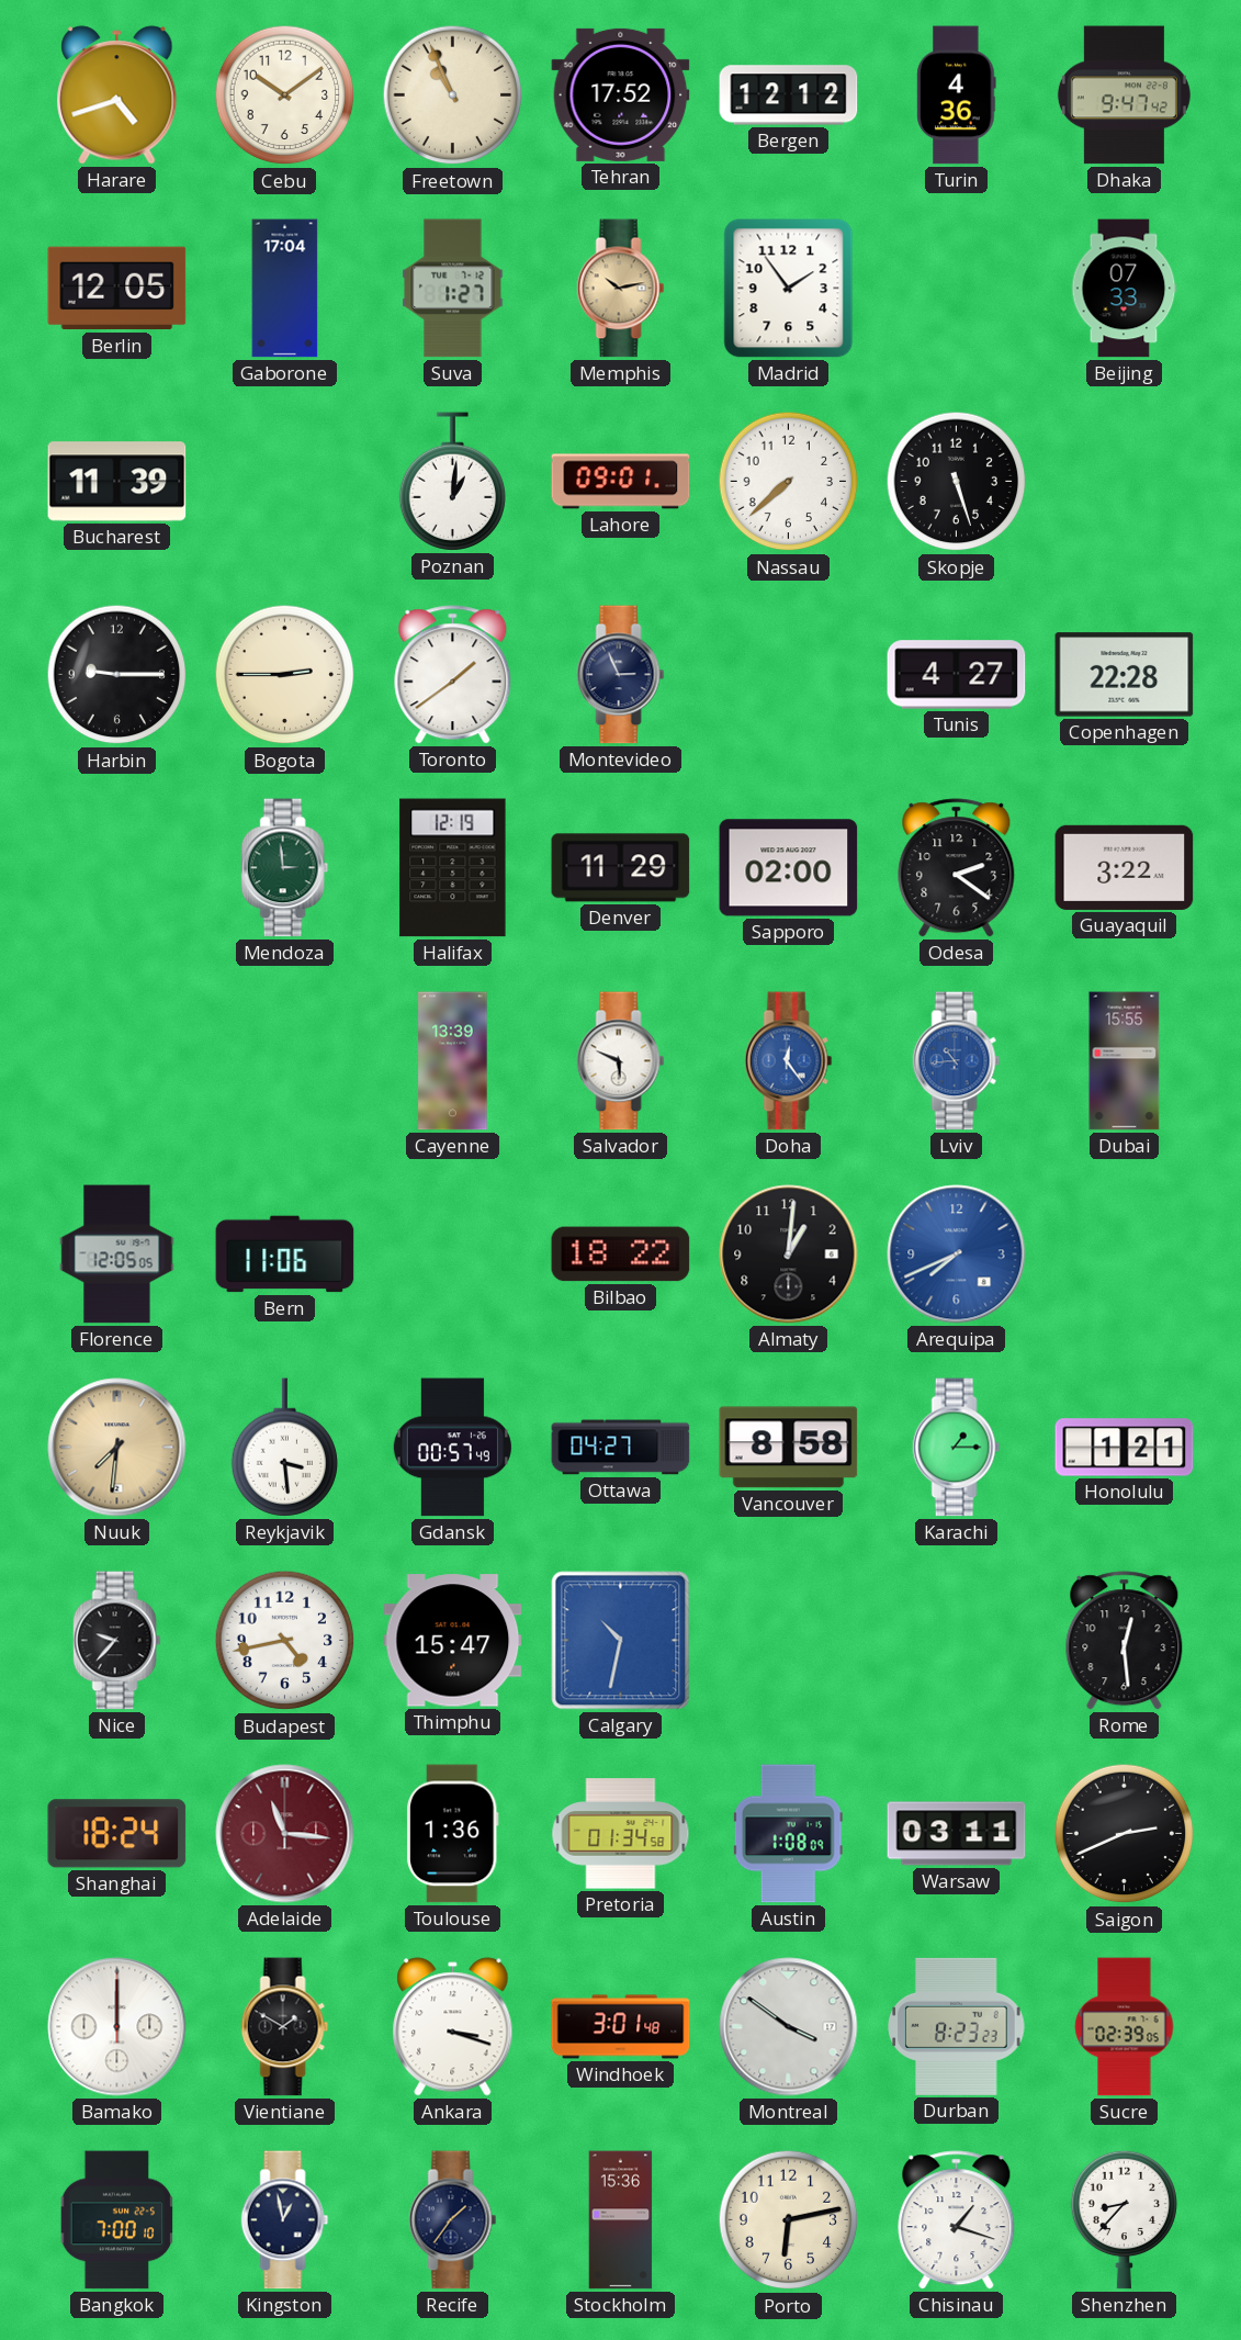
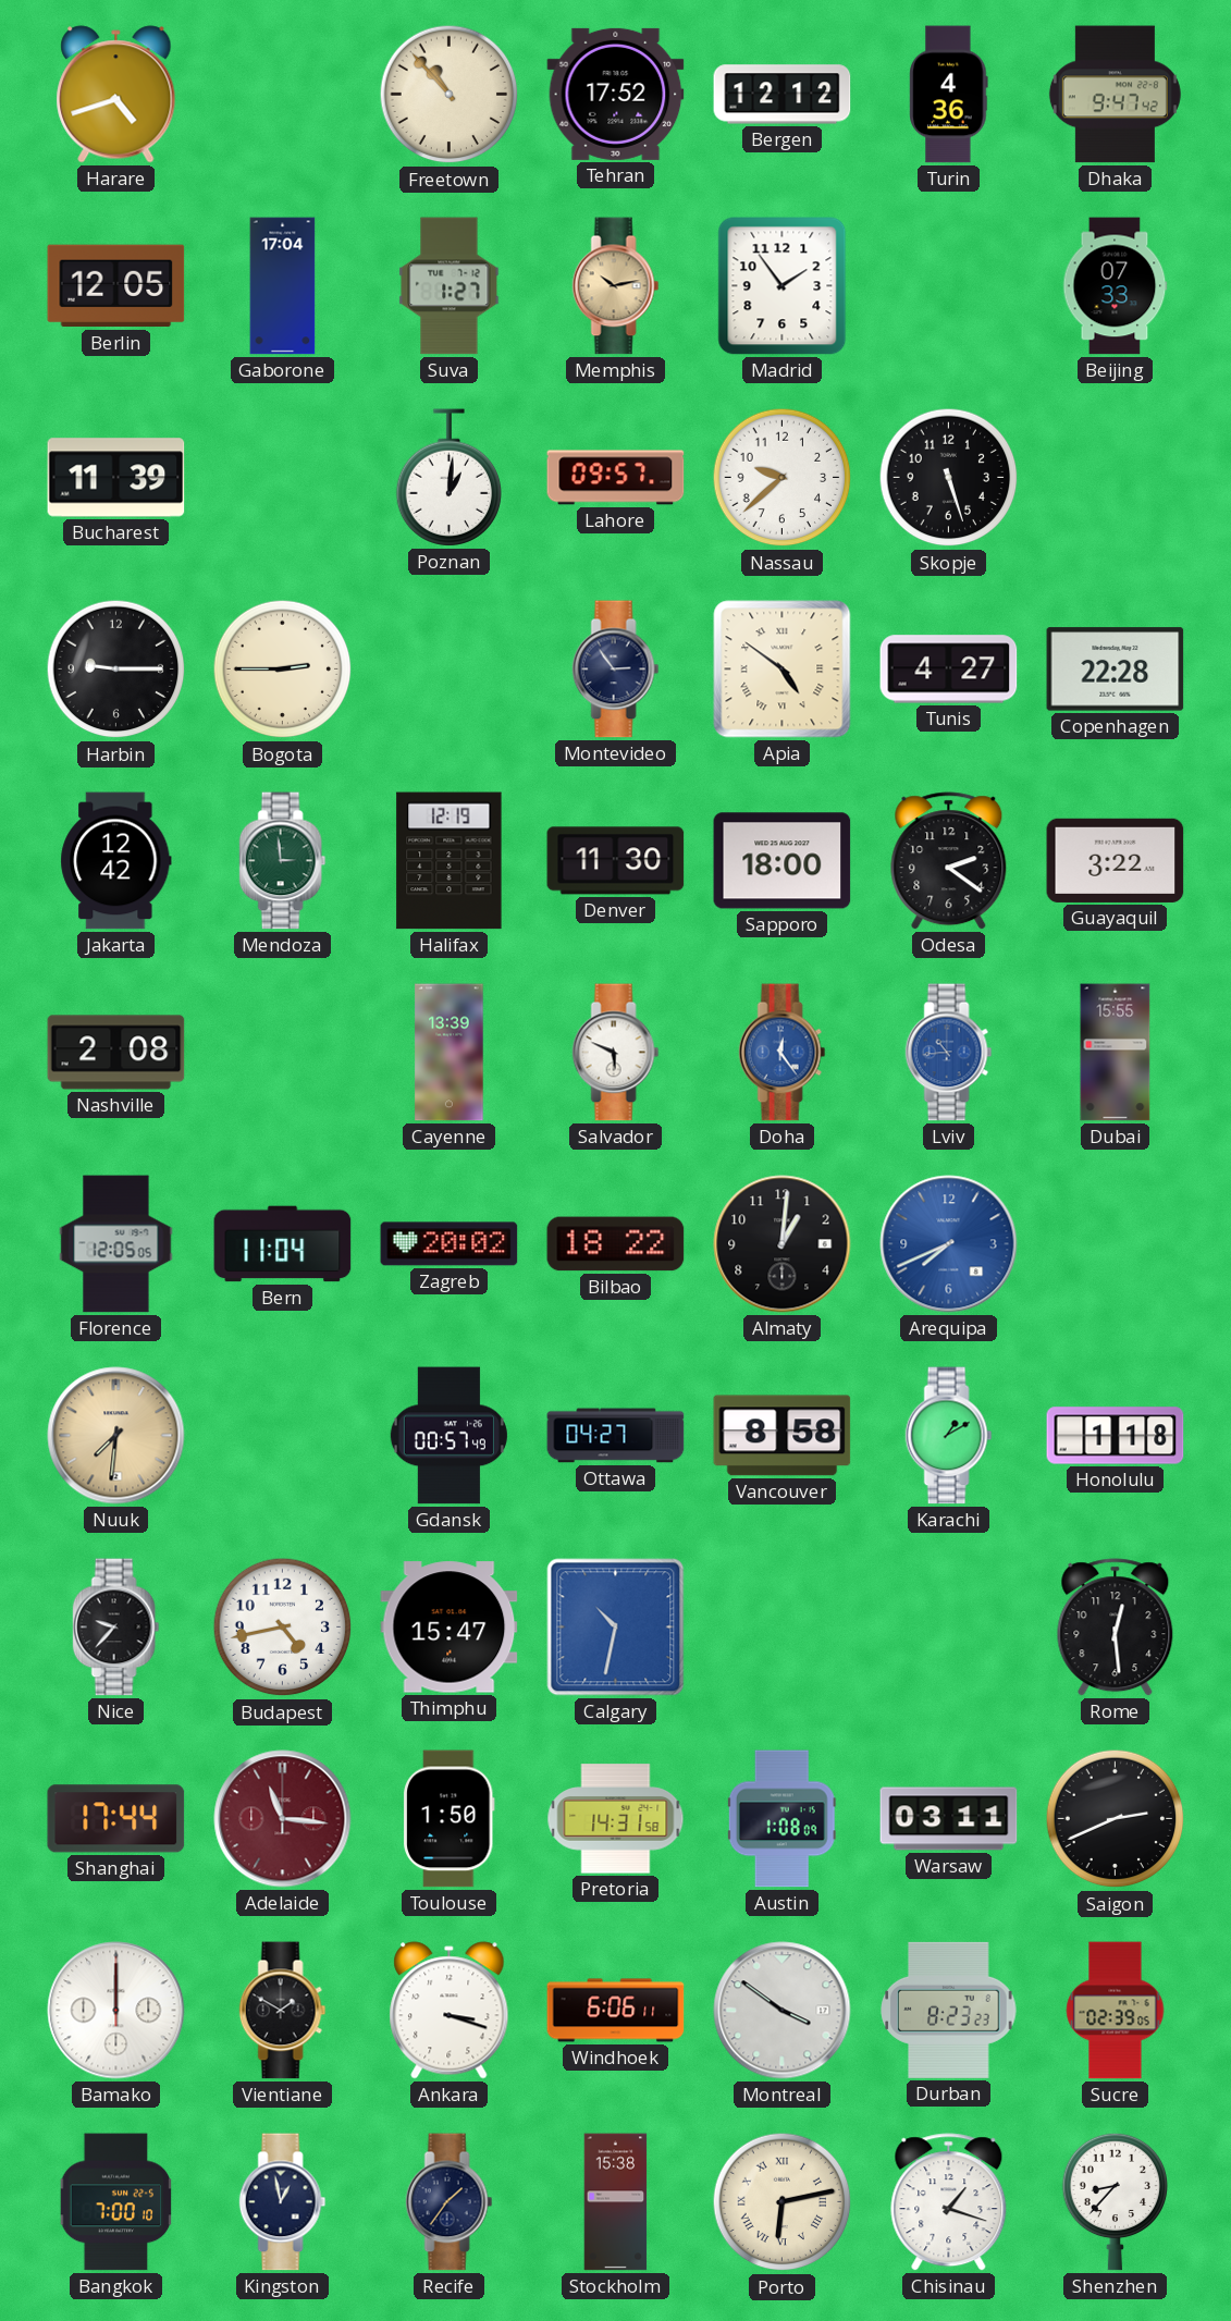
Cebu: 10:09 -> none (285, 95)
Freetown: 10:56 -> 10:53 (450, 95)
Lahore: 09:01 -> 09:57 (616, 478)
Nassau: 7:38 -> 9:38 (783, 478)
Toronto: 1:39 -> none (453, 675)
Montevideo: 2:56 -> 2:54 (616, 670)
Apia: none -> 4:51 (783, 670)
Jakarta: none -> 12:42 (116, 861)
Denver: 11:29 -> 11:30 (616, 861)
Sapporo: 02:00 -> 18:00 (783, 861)
Nashville: none -> 2:08 (116, 1053)
Bern: 11:06 -> 11:04 (283, 1244)
Zagreb: none -> 20:02 (450, 1244)
Reykjavik: 3:29 -> none (285, 1448)
Karachi: 1:15 -> 1:10 (949, 1436)
Honolulu: 1:21 -> 1:18 (1116, 1436)
Shanghai: 18:24 -> 17:44 (116, 1819)
Toulouse: 1:36 -> 1:50 (448, 1819)
Pretoria: 01:34 -> 14:31 (616, 1819)
Windhoek: 3:01 -> 6:06 (616, 2011)
Stockholm: 15:36 -> 15:38 (616, 2202)
Porto numerals: Arabic -> Roman (783, 2202)
